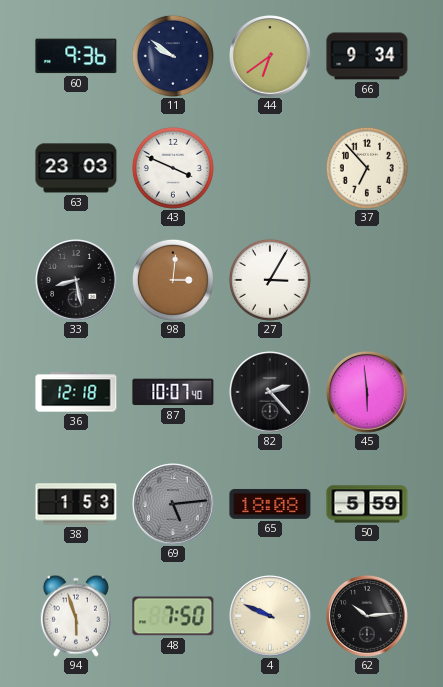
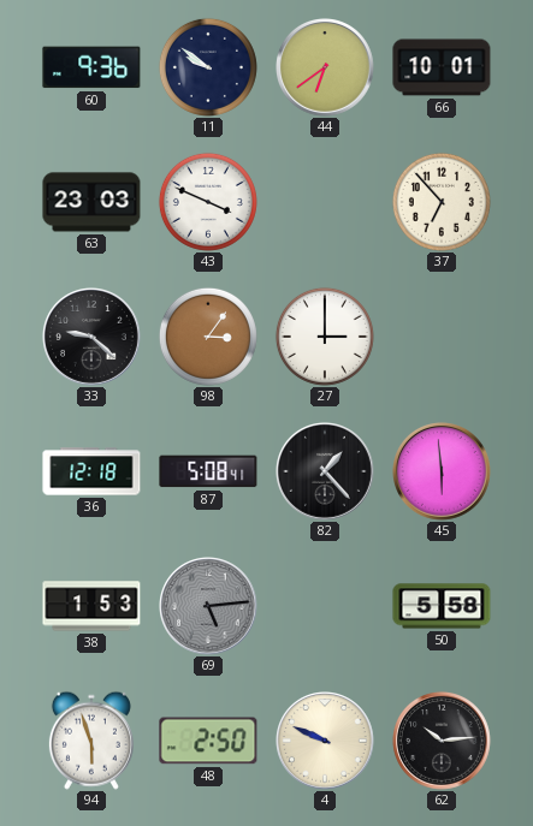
66: 9:34 -> 10:01 (442, 67)
33: 8:28 -> 9:22 (93, 338)
98: 3:01 -> 3:06 (208, 337)
27: 3:05 -> 3:00 (325, 337)
87: 10:07 -> 5:08 (208, 471)
82: 2:23 -> 1:23 (326, 473)
65: 18:08 -> none (270, 504)
50: 5:59 -> 5:58 (442, 606)
48: 7:50 -> 2:50 (208, 741)
